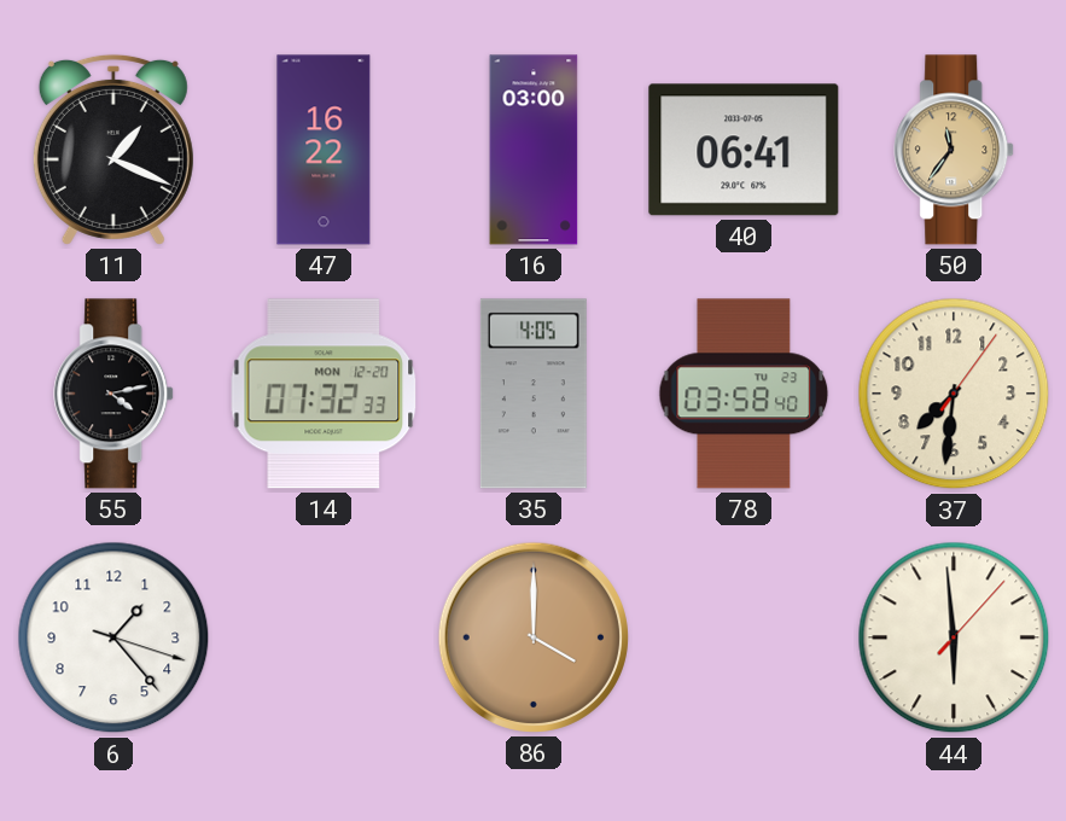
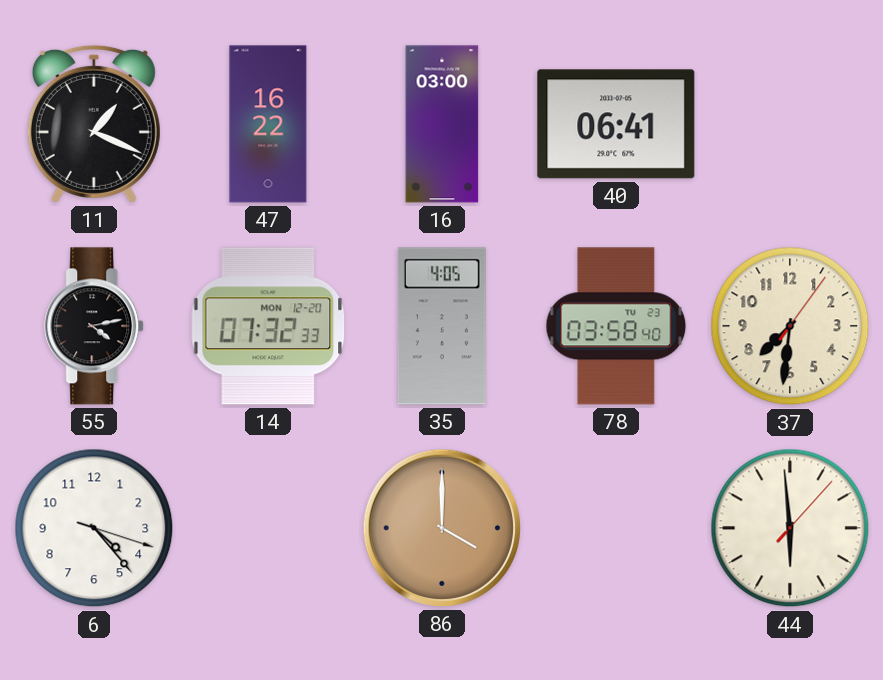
50: 11:36 -> none (955, 150)
6: 1:23 -> 4:23 (94, 528)
